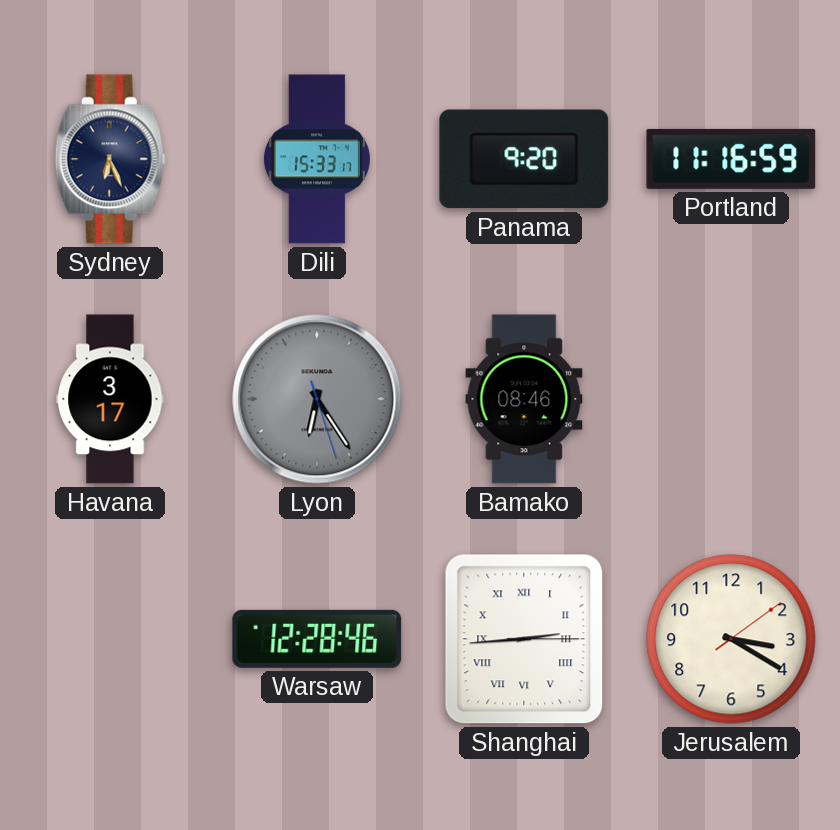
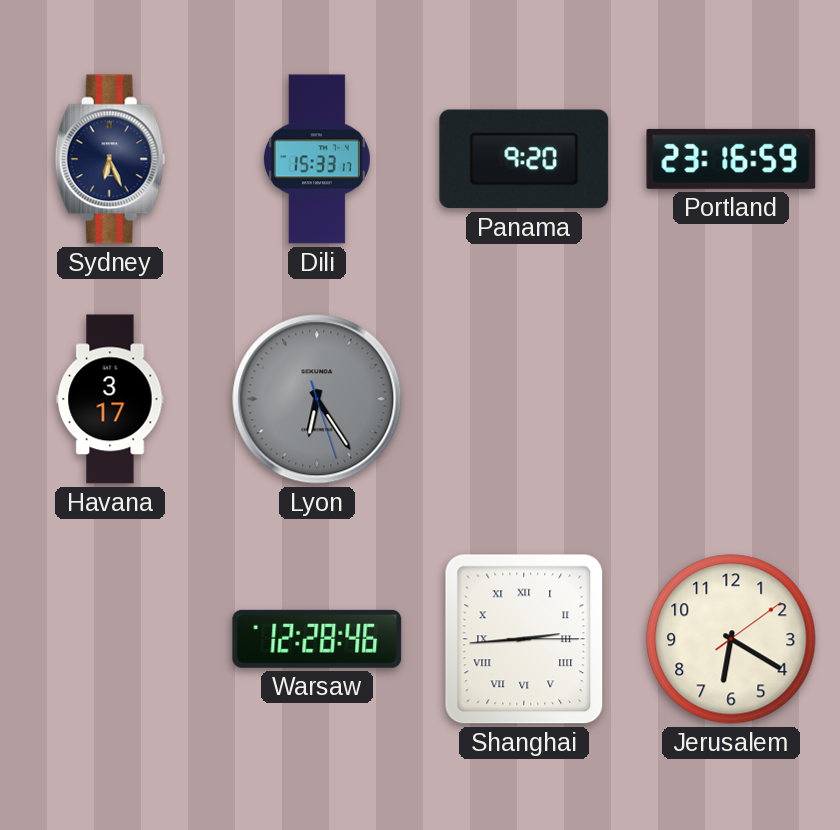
Portland: 11:16 -> 23:16 (731, 159)
Bamako: 08:46 -> none (524, 399)
Jerusalem: 3:20 -> 6:20 (731, 639)
